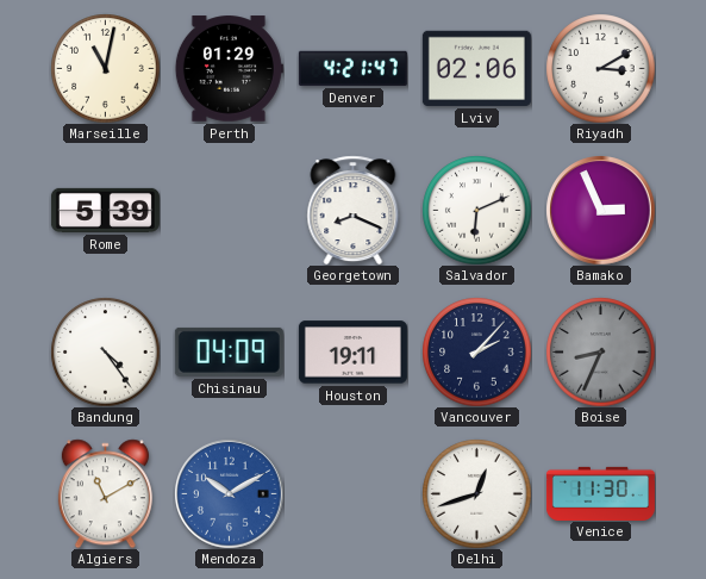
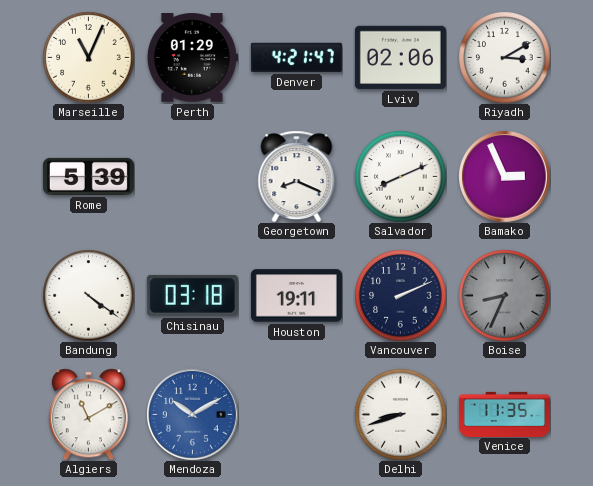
Marseille: 11:02 -> 11:04 (88, 57)
Salvador: 6:11 -> 8:11 (400, 176)
Bandung: 4:24 -> 4:21 (88, 295)
Chisinau: 04:09 -> 03:18 (192, 295)
Vancouver: 2:07 -> 2:11 (400, 295)
Delhi: 12:42 -> 8:42 (400, 414)
Venice: 11:30 -> 11:35 (504, 414)
